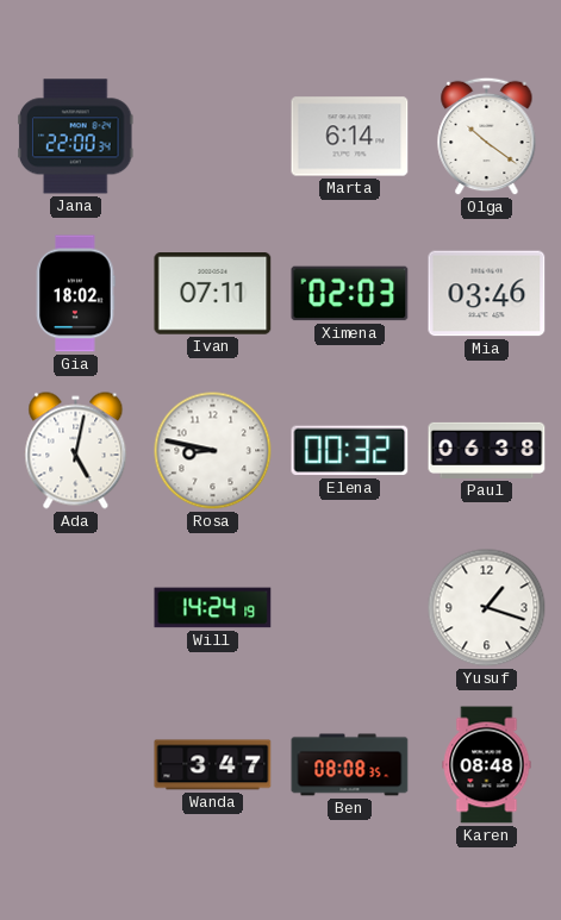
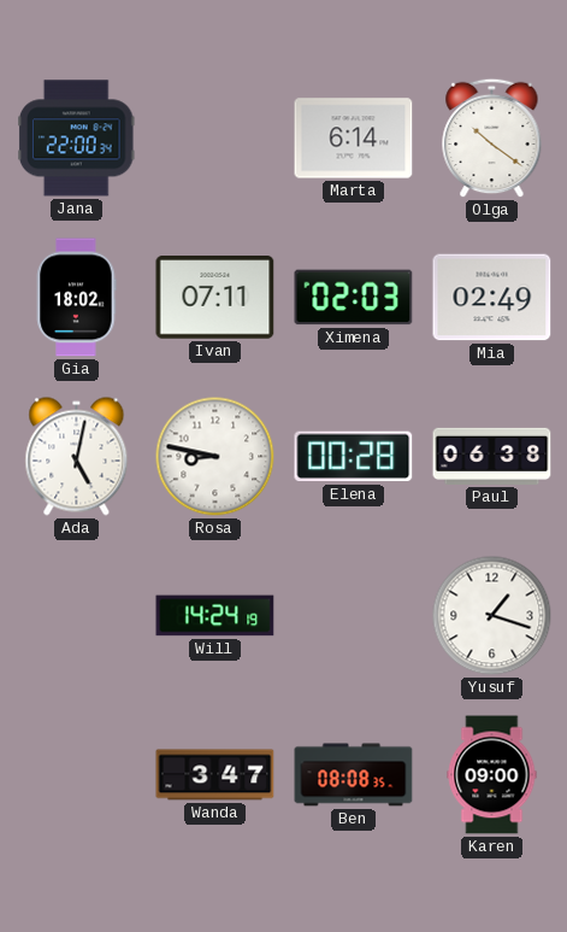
Mia: 03:46 -> 02:49 (492, 298)
Elena: 00:32 -> 00:28 (354, 457)
Karen: 08:48 -> 09:00 (492, 775)
